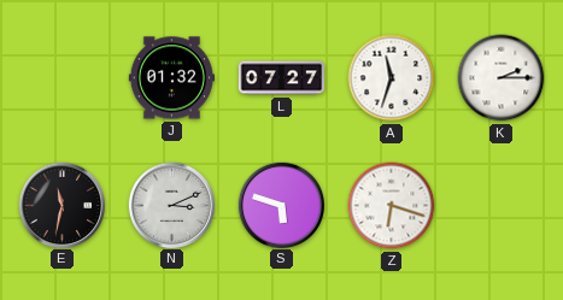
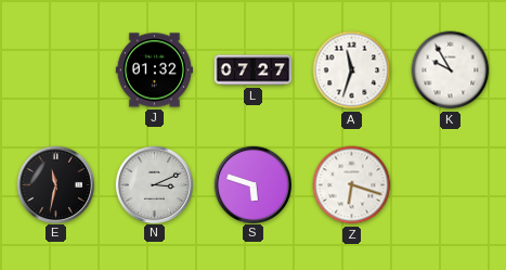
K: 2:15 -> 9:55 (451, 70)
